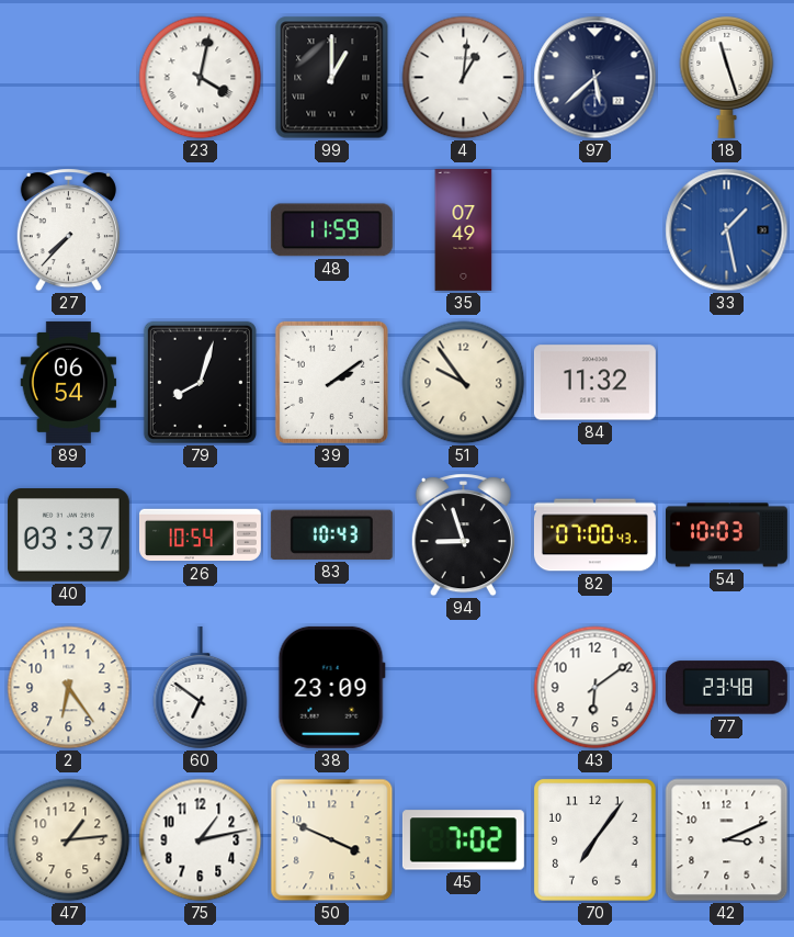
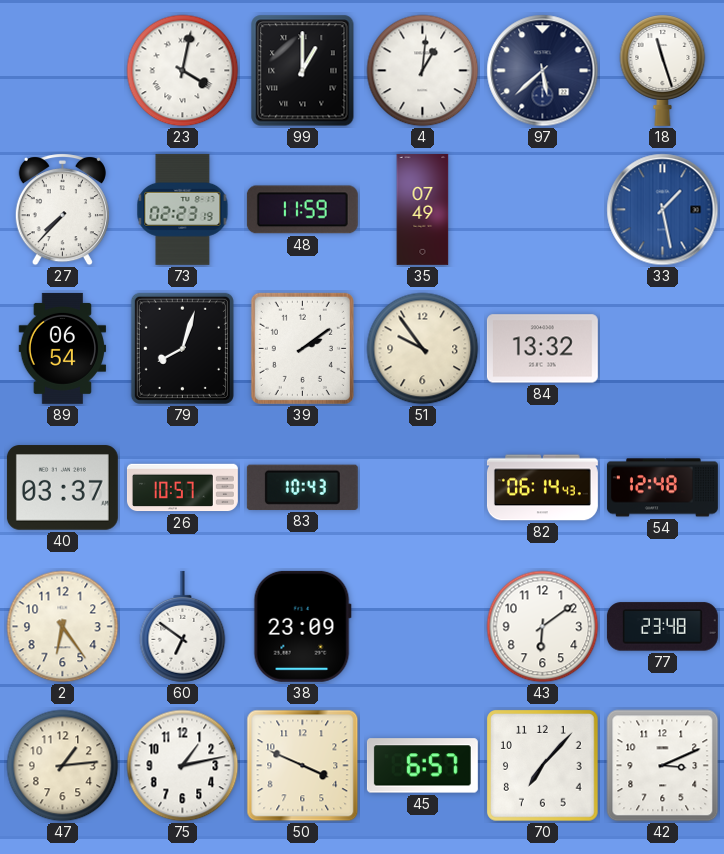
73: none -> 02:23 (183, 209)
84: 11:32 -> 13:32 (542, 349)
26: 10:54 -> 10:57 (182, 488)
94: 8:57 -> none (463, 535)
82: 07:00 -> 06:14 (542, 488)
54: 10:03 -> 12:48 (662, 488)
45: 7:02 -> 6:57 (422, 766)
70: 7:06 -> 7:07 (543, 766)
